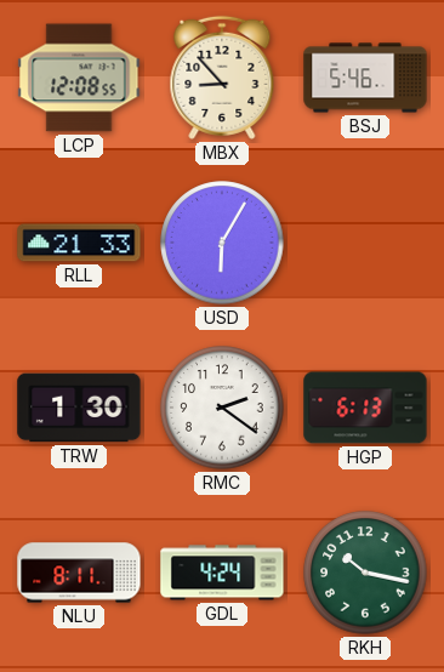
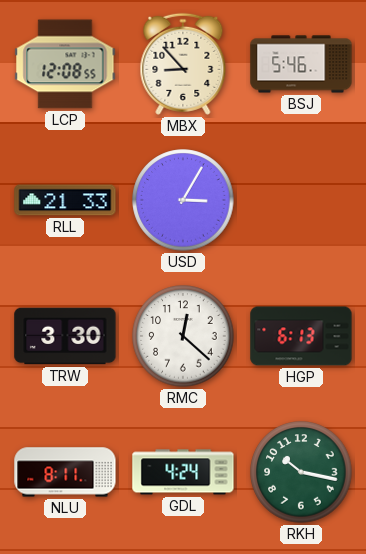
USD: 6:05 -> 3:05 (183, 200)
TRW: 1:30 -> 3:30 (65, 336)
RMC: 2:21 -> 12:22 (183, 336)
